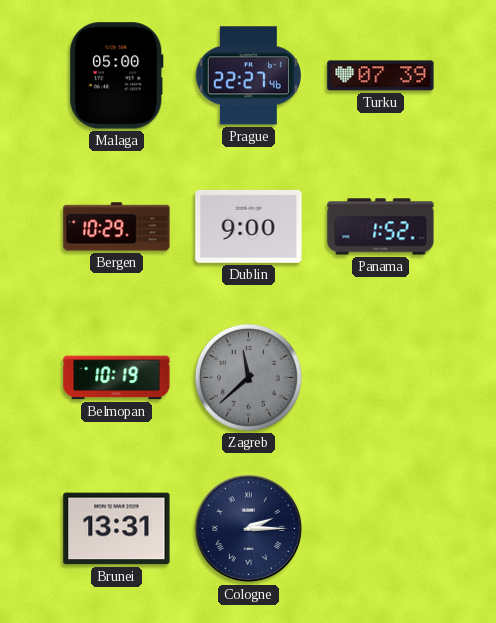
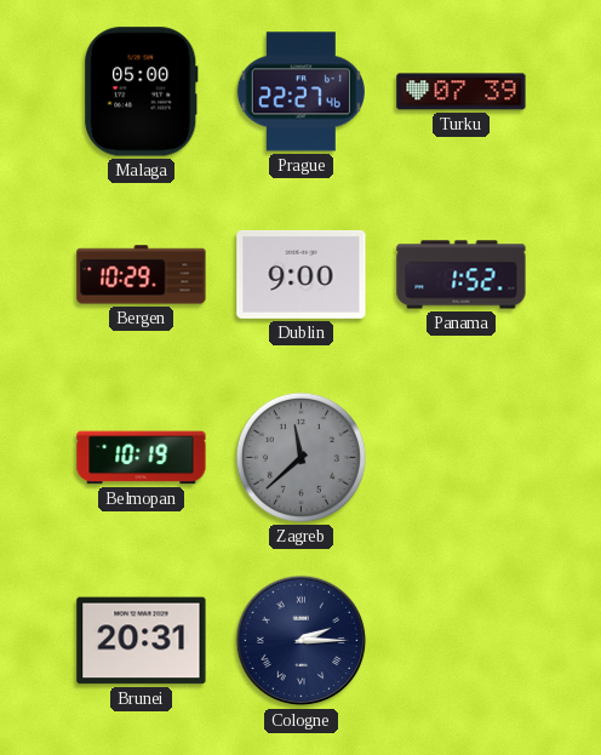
Brunei: 13:31 -> 20:31 (142, 641)
